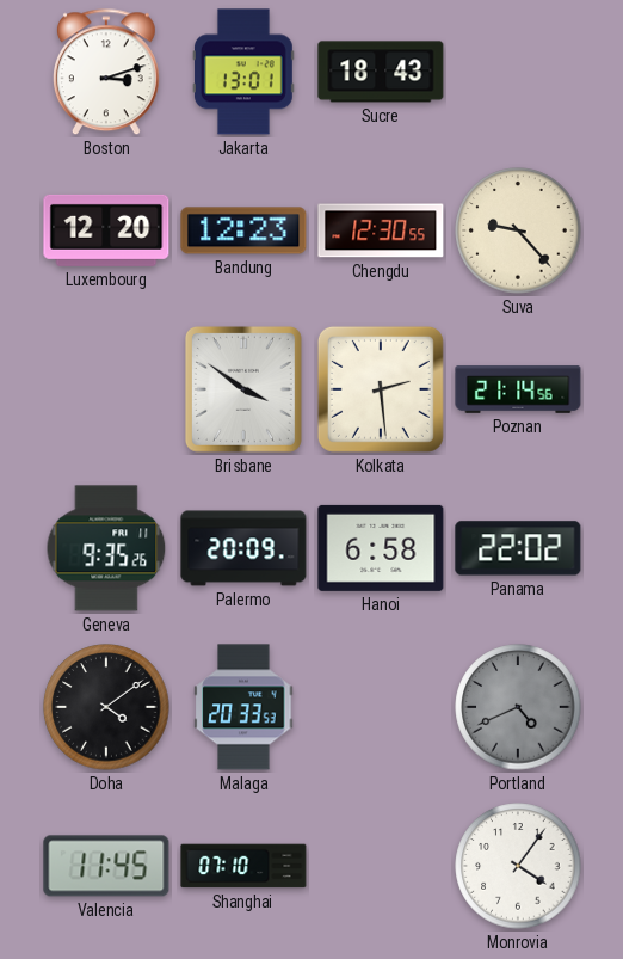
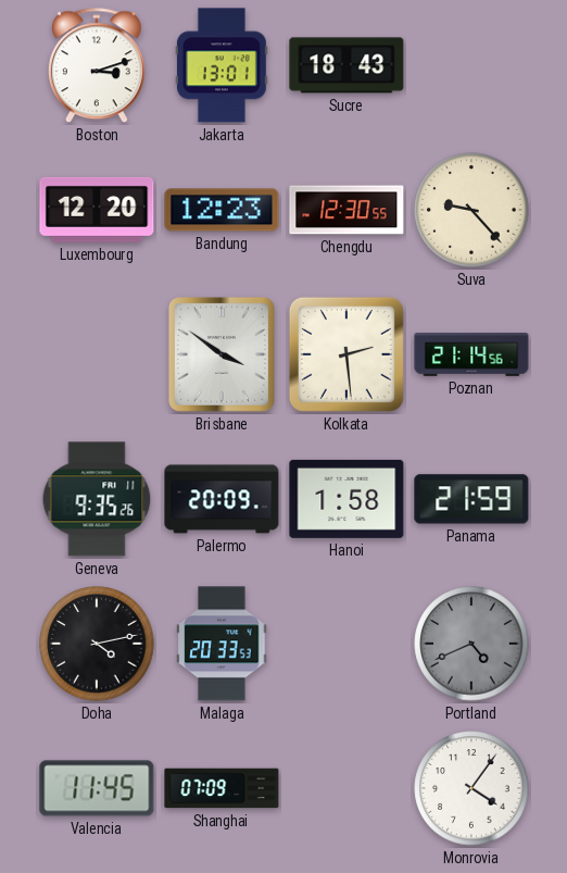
Hanoi: 6:58 -> 1:58 (346, 499)
Panama: 22:02 -> 21:59 (471, 499)
Doha: 4:09 -> 4:13 (97, 644)
Shanghai: 07:10 -> 07:09 (222, 788)
